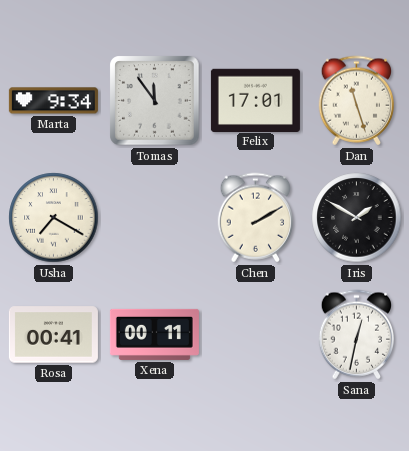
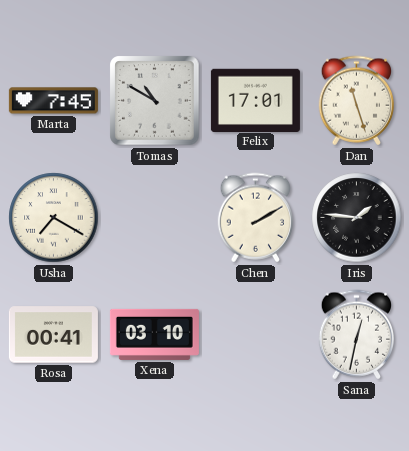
Marta: 9:34 -> 7:45 (53, 101)
Tomas: 11:54 -> 10:50 (155, 101)
Iris: 1:50 -> 1:46 (357, 218)
Xena: 00:11 -> 03:10 (154, 334)
